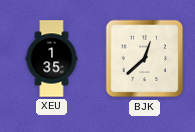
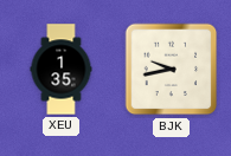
BJK: 12:38 -> 9:43 (172, 70)
